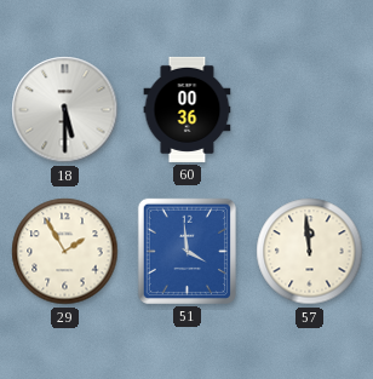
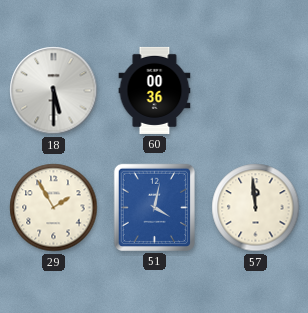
51: 3:59 -> 4:02 (154, 207)
